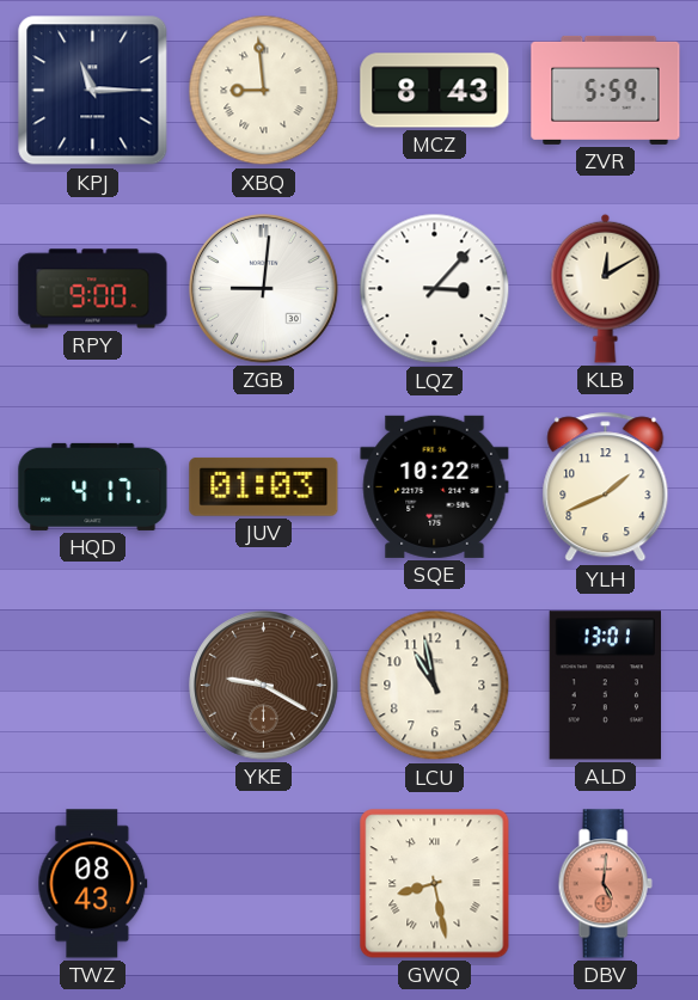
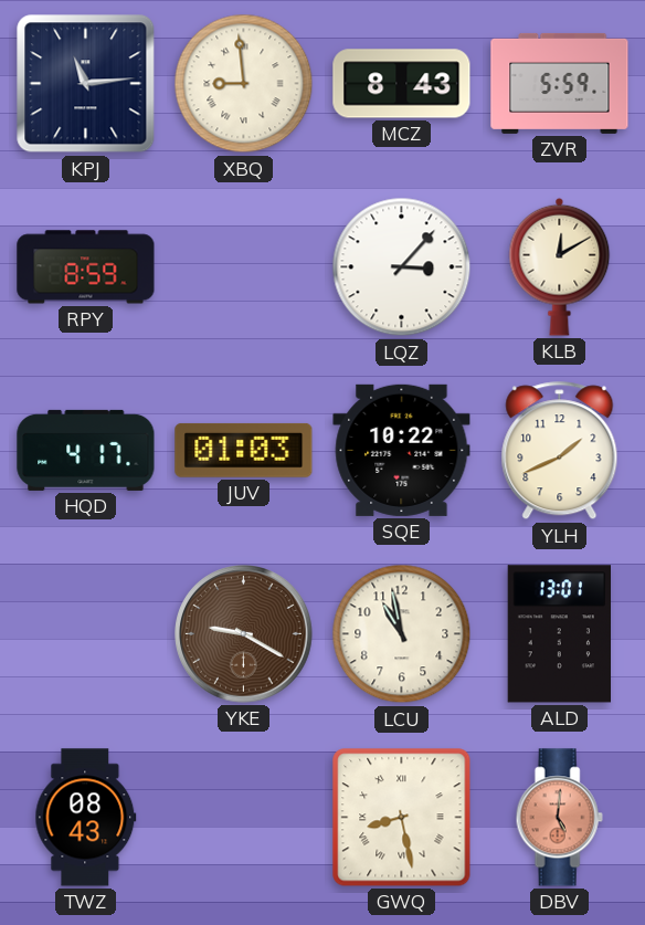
KPJ: 11:15 -> 11:14 (86, 84)
RPY: 9:00 -> 8:59 (86, 267)
ZGB: 9:01 -> none (264, 289)
